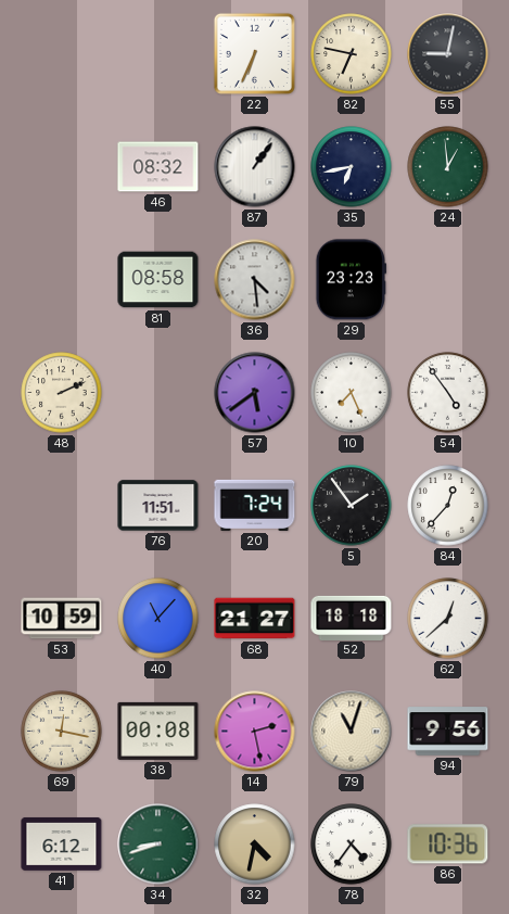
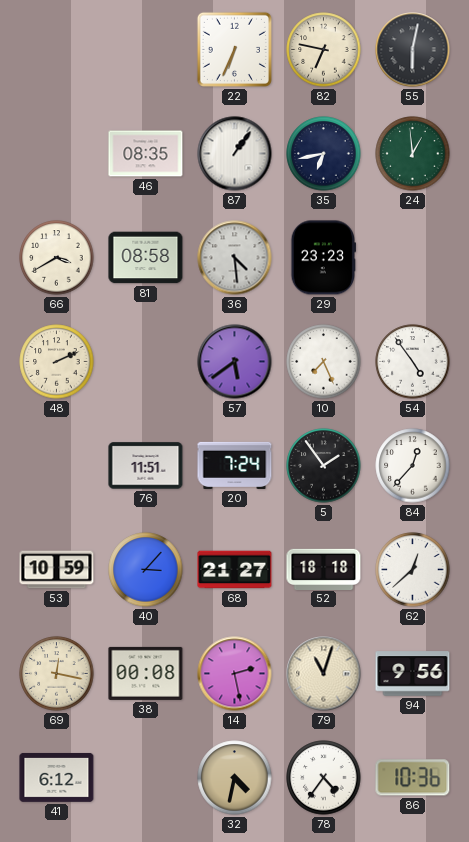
55: 9:02 -> 6:02 (413, 50)
46: 08:32 -> 08:35 (146, 154)
66: none -> 3:40 (57, 258)
40: 11:07 -> 3:07 (146, 570)
34: 8:42 -> none (158, 845)
